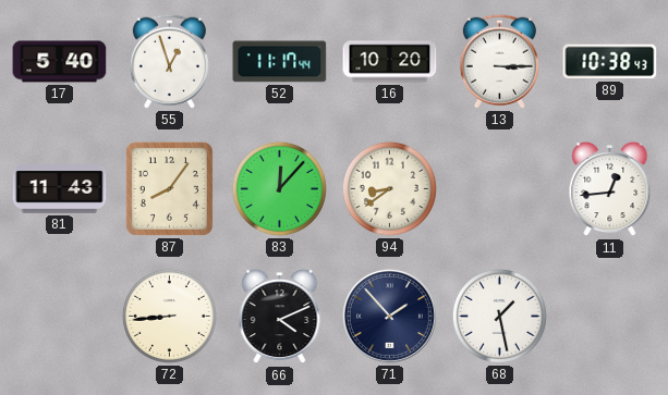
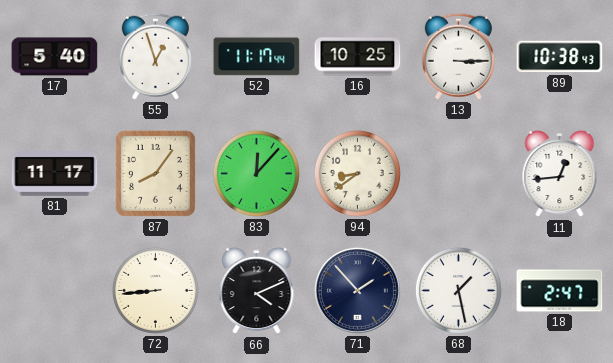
16: 10:20 -> 10:25 (358, 57)
81: 11:43 -> 11:17 (55, 174)
18: none -> 2:47 (560, 291)
